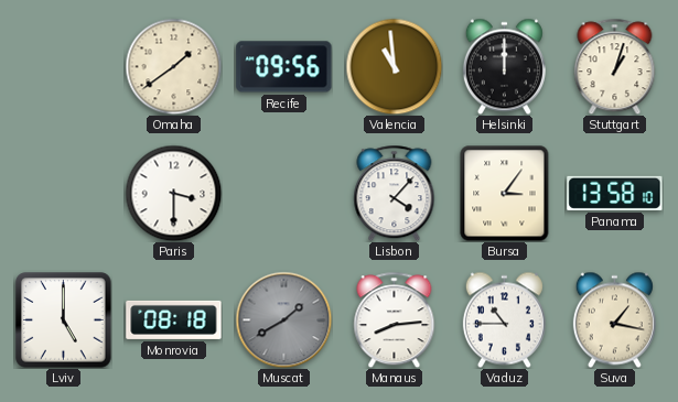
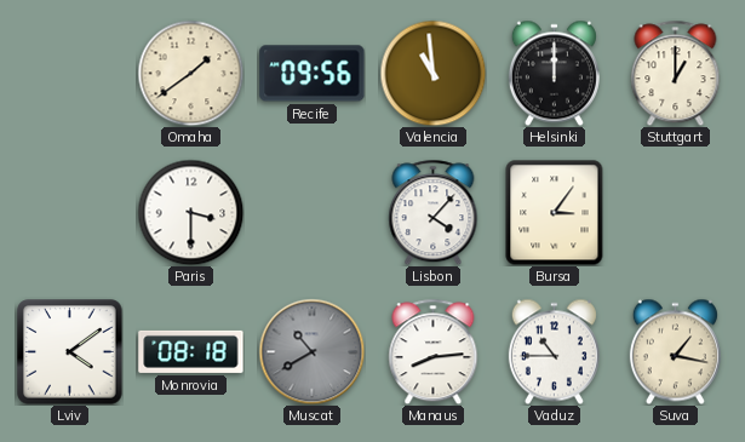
Stuttgart: 1:03 -> 1:00 (676, 73)
Panama: 13:58 -> none (615, 193)
Lviv: 5:00 -> 4:09 (70, 352)
Muscat: 1:40 -> 10:40 (311, 351)
